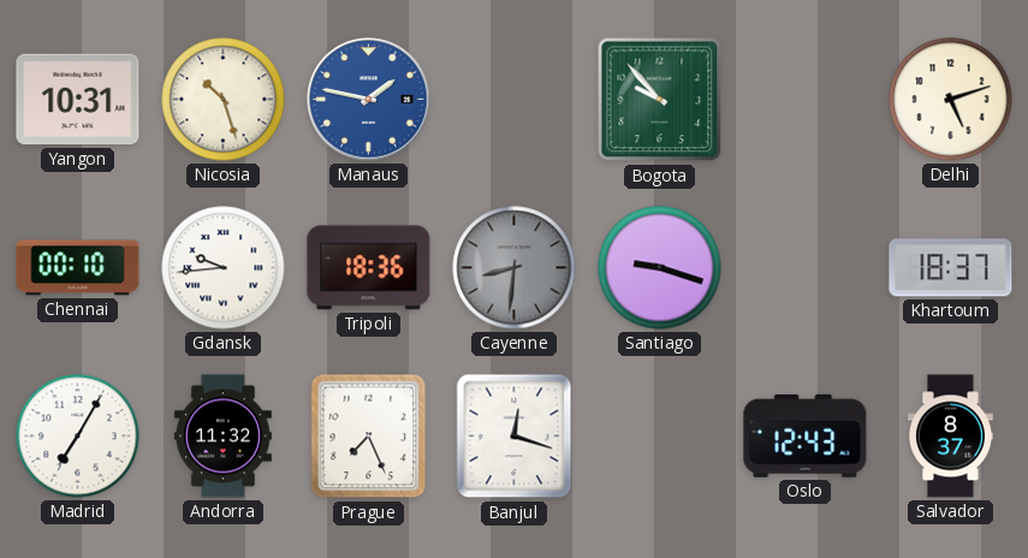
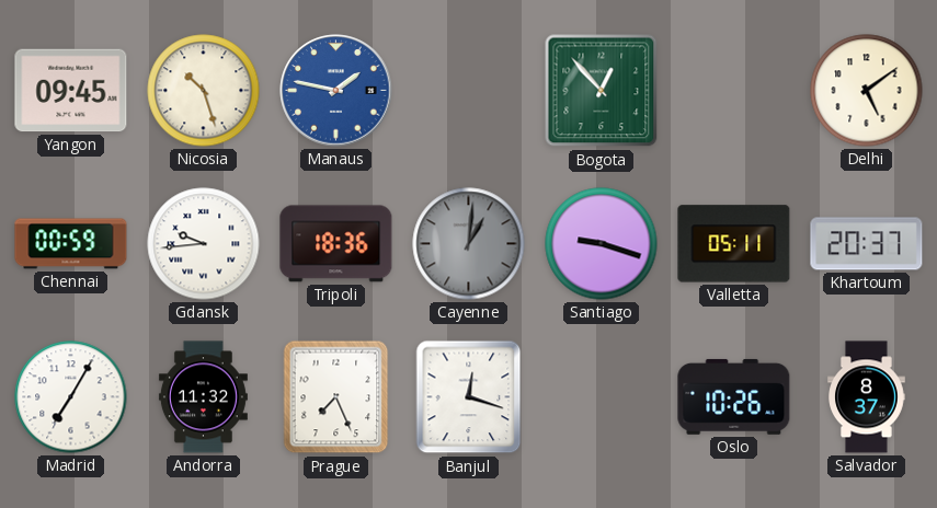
Yangon: 10:31 -> 09:45 (71, 91)
Bogota: 9:53 -> 12:53 (602, 91)
Delhi: 5:12 -> 5:09 (867, 91)
Chennai: 00:10 -> 00:59 (71, 244)
Cayenne: 8:31 -> 1:01 (469, 244)
Valletta: none -> 05:11 (734, 244)
Khartoum: 18:37 -> 20:37 (867, 244)
Oslo: 12:43 -> 10:26 (734, 396)
